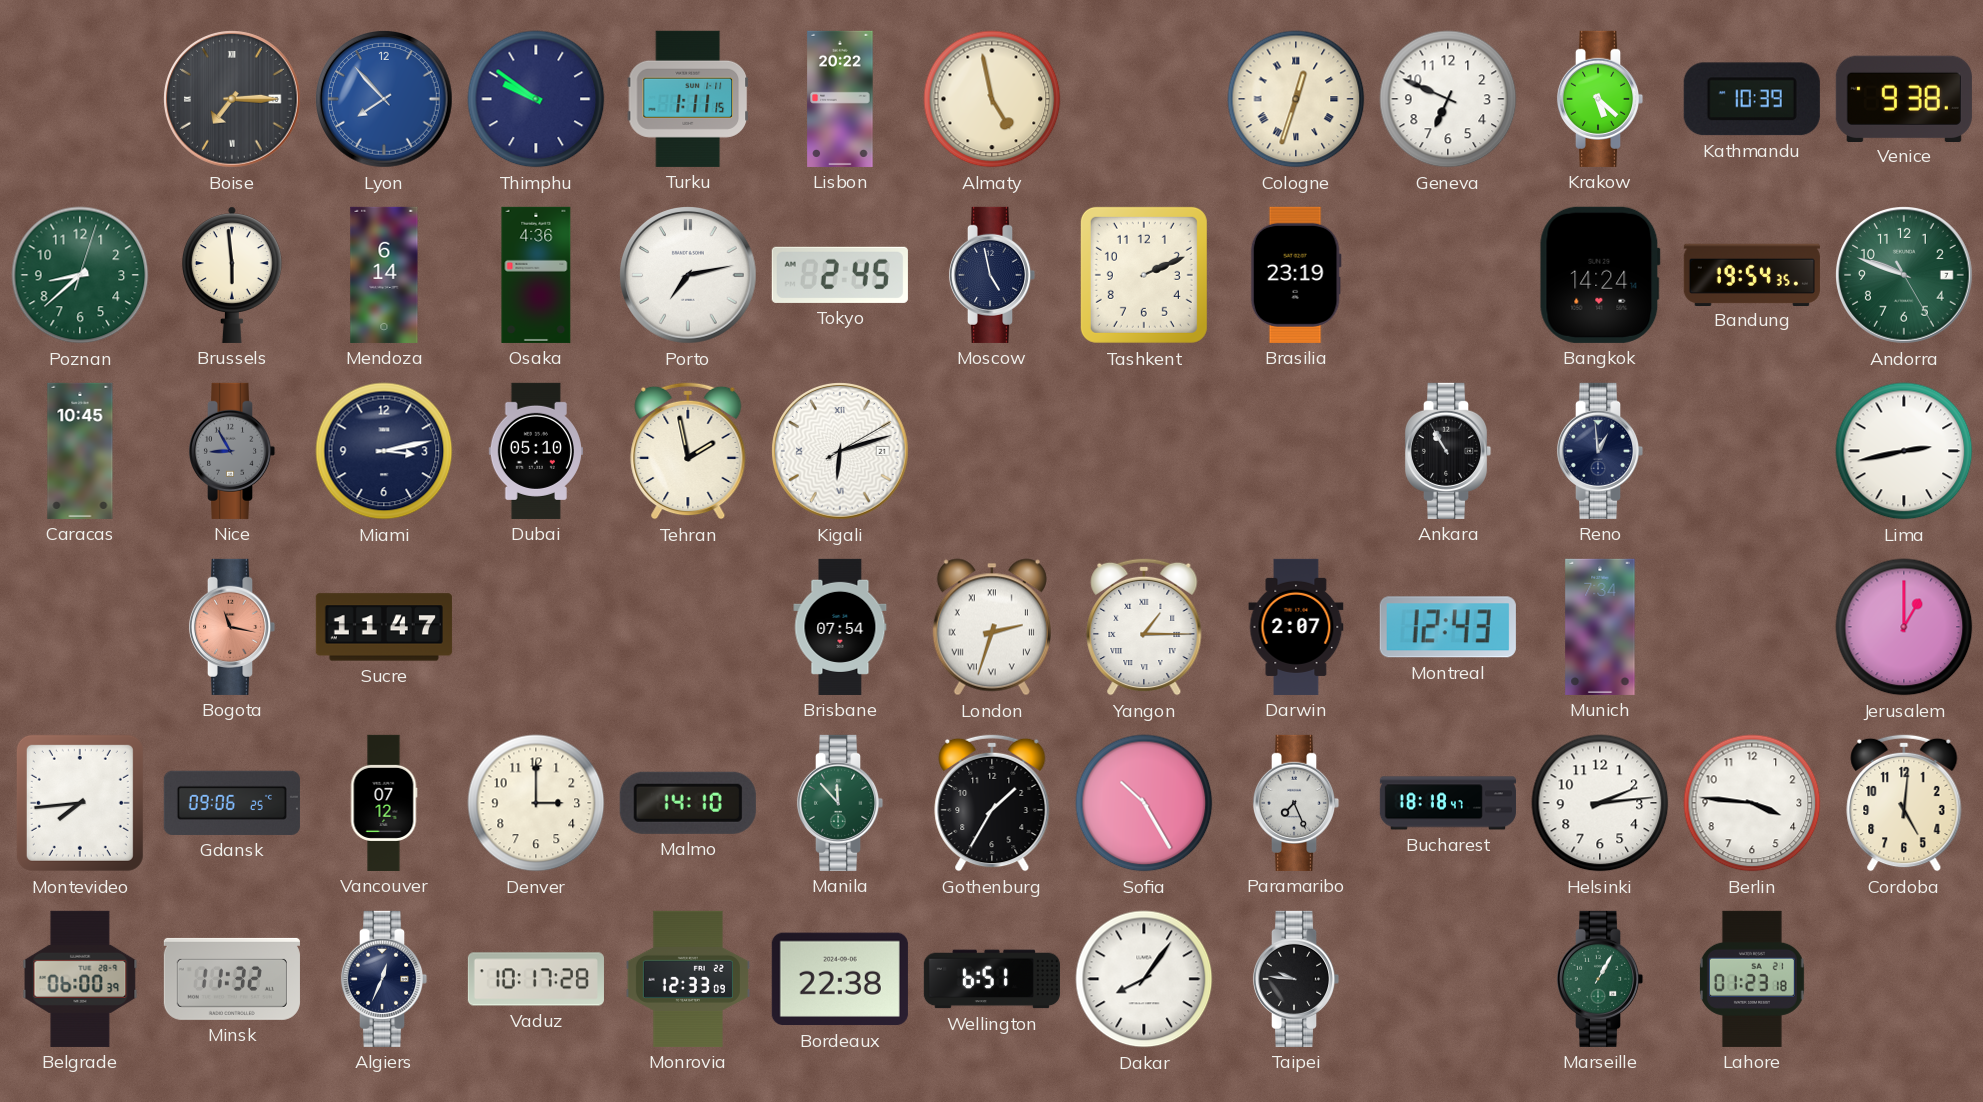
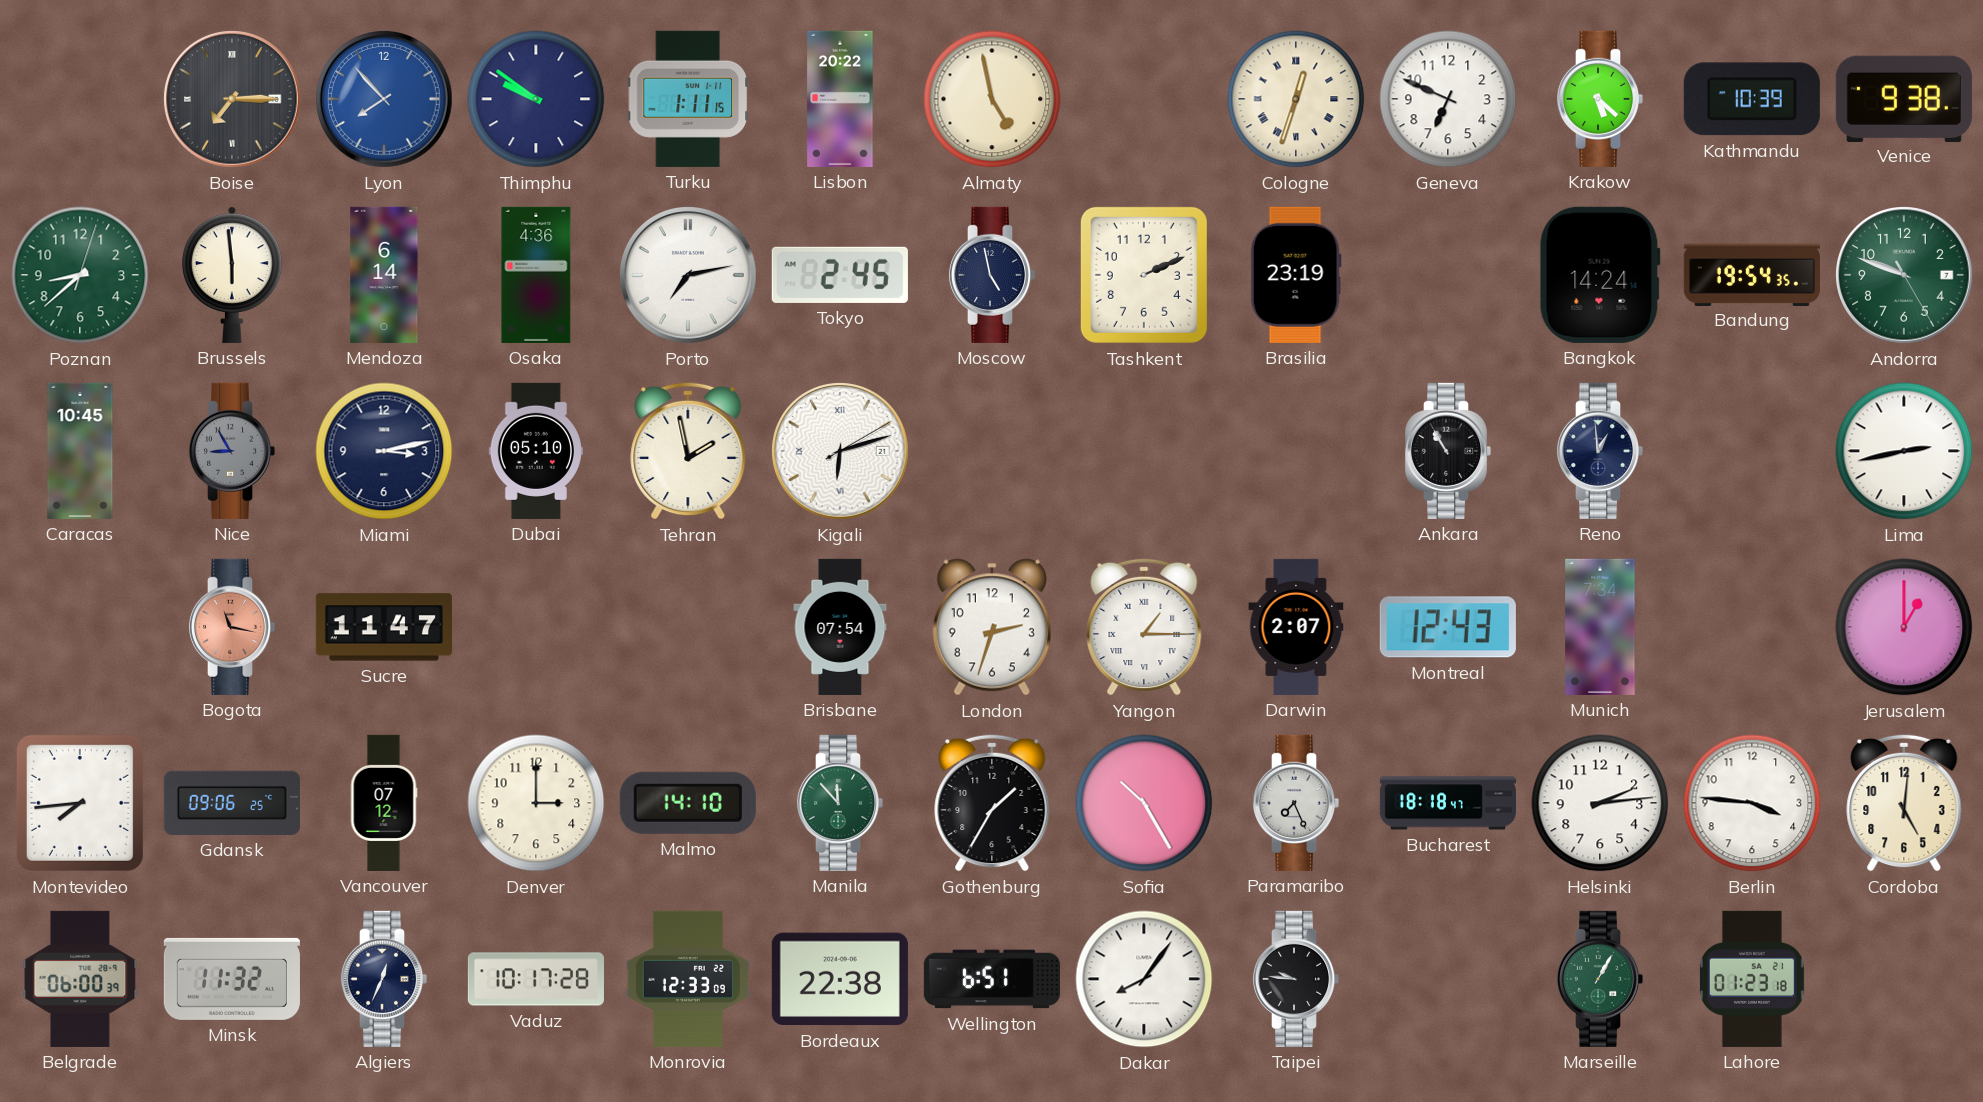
London numerals: Roman -> Arabic (992, 627)
